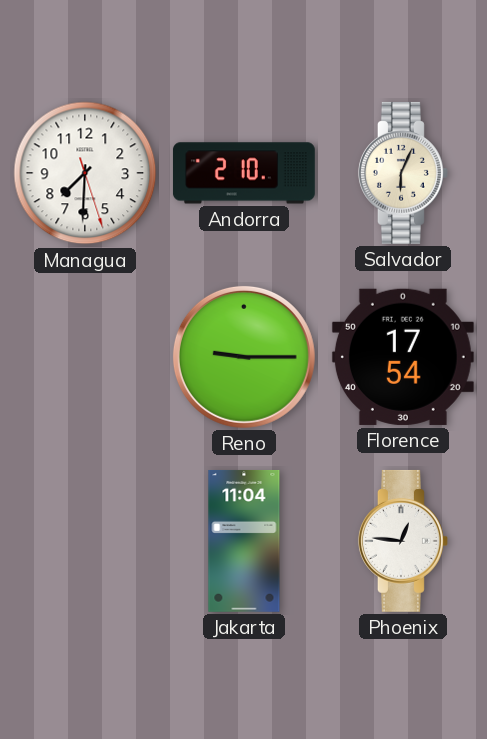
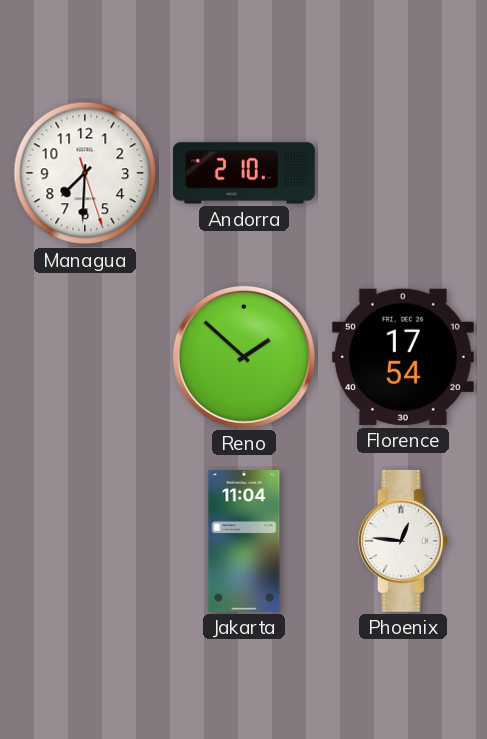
Salvador: 6:04 -> none (403, 173)
Reno: 9:15 -> 1:52 (244, 357)
